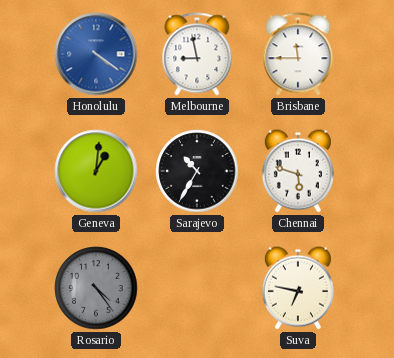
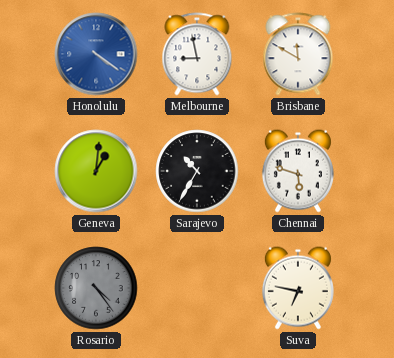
Brisbane: 11:45 -> 11:50 (298, 54)
